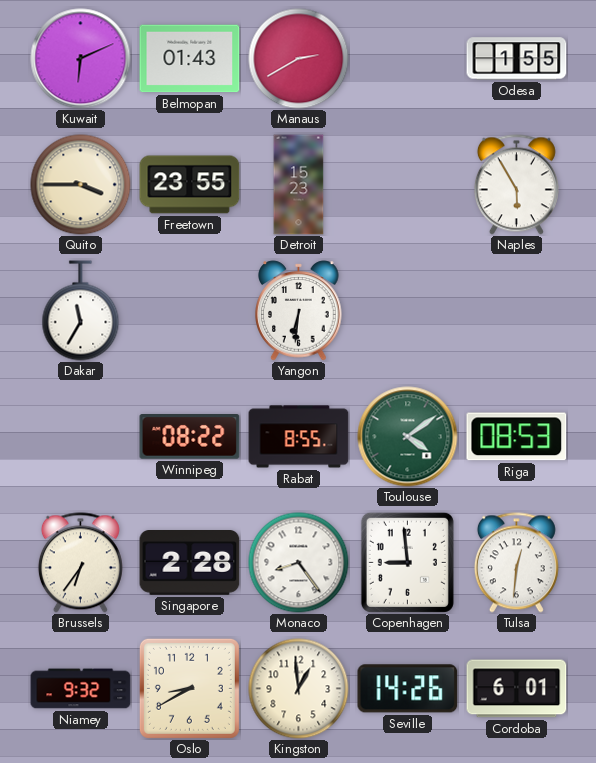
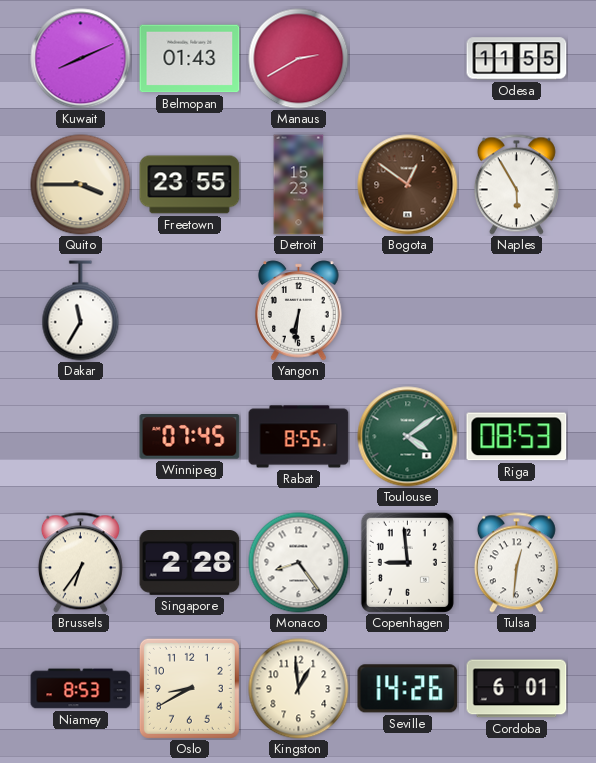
Kuwait: 6:11 -> 8:11 (81, 59)
Odesa: 1:55 -> 11:55 (517, 59)
Bogota: none -> 12:51 (408, 185)
Winnipeg: 08:22 -> 07:45 (190, 437)
Niamey: 9:32 -> 8:53 (81, 689)
